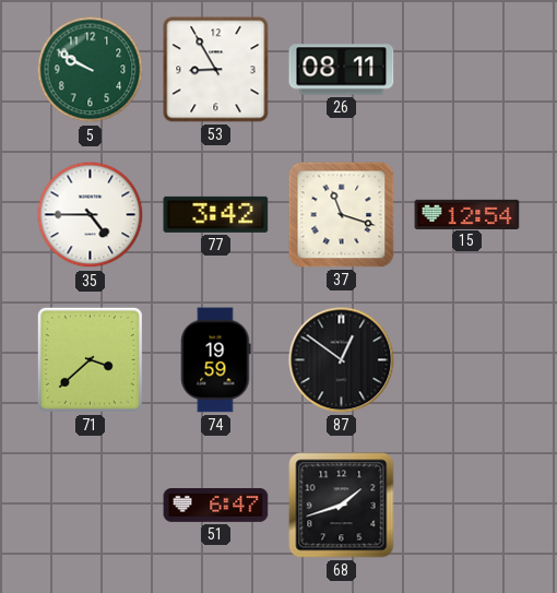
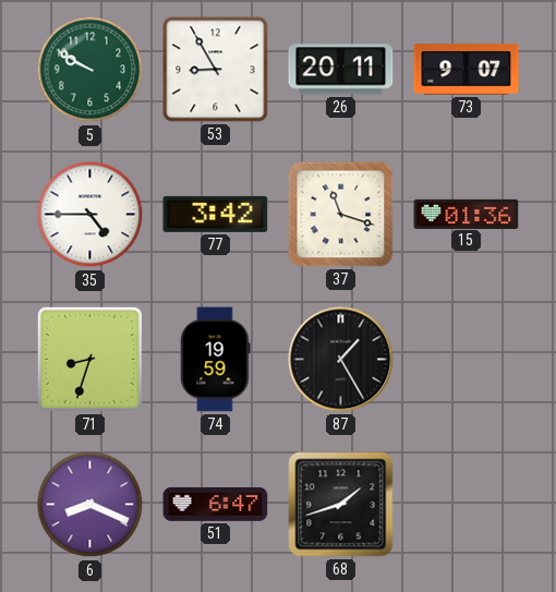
26: 08:11 -> 20:11 (341, 70)
73: none -> 9:07 (467, 70)
15: 12:54 -> 01:36 (467, 214)
71: 3:38 -> 8:33 (89, 359)
87: 12:51 -> 1:25 (341, 360)
6: none -> 8:19 (90, 505)
